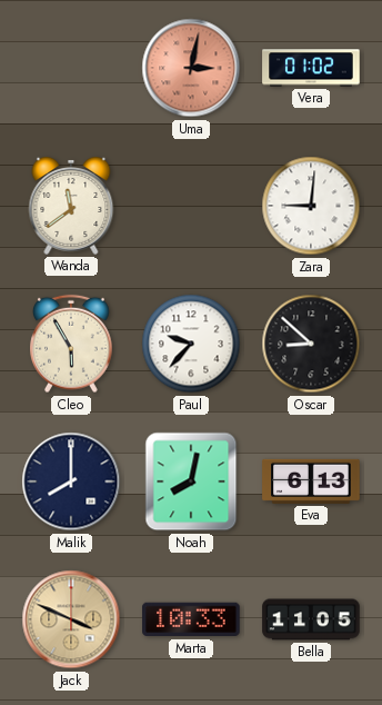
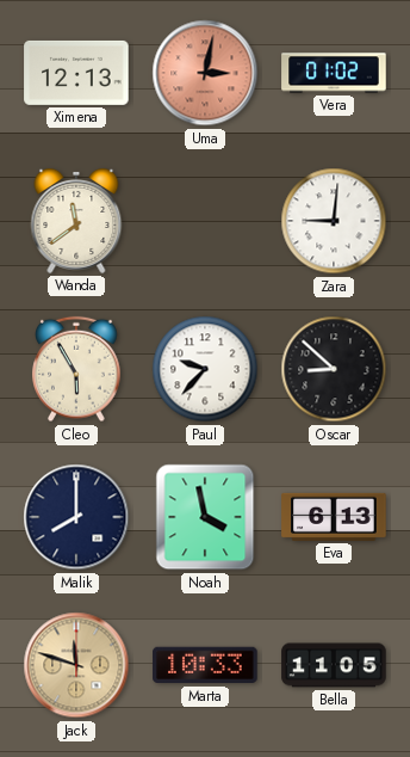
Ximena: none -> 12:13 (76, 73)
Noah: 8:02 -> 3:58 (205, 517)
Jack: 3:49 -> 11:48 (76, 665)
